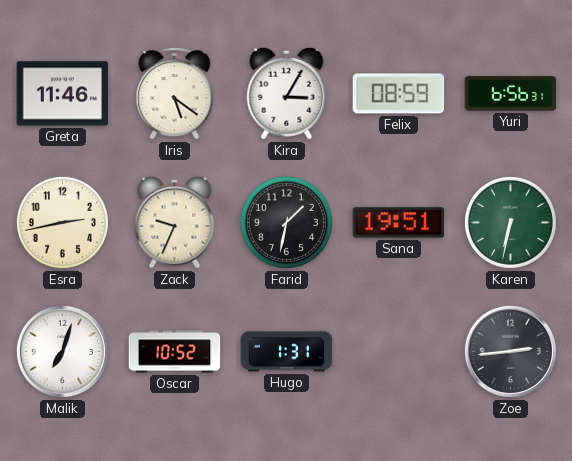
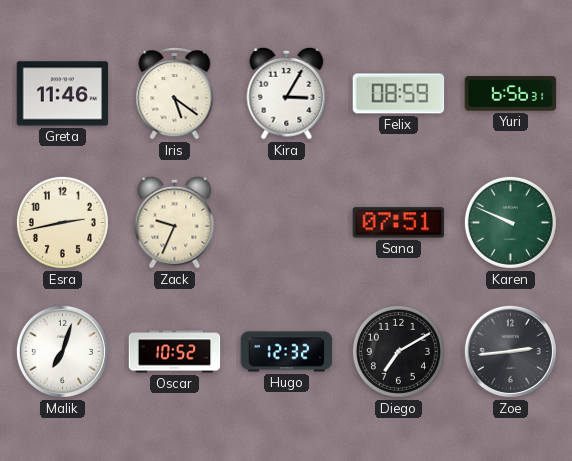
Farid: 1:32 -> none (286, 222)
Sana: 19:51 -> 07:51 (399, 223)
Karen: 6:32 -> 9:49 (510, 222)
Hugo: 1:31 -> 12:32 (287, 352)
Diego: none -> 7:10 (398, 351)
